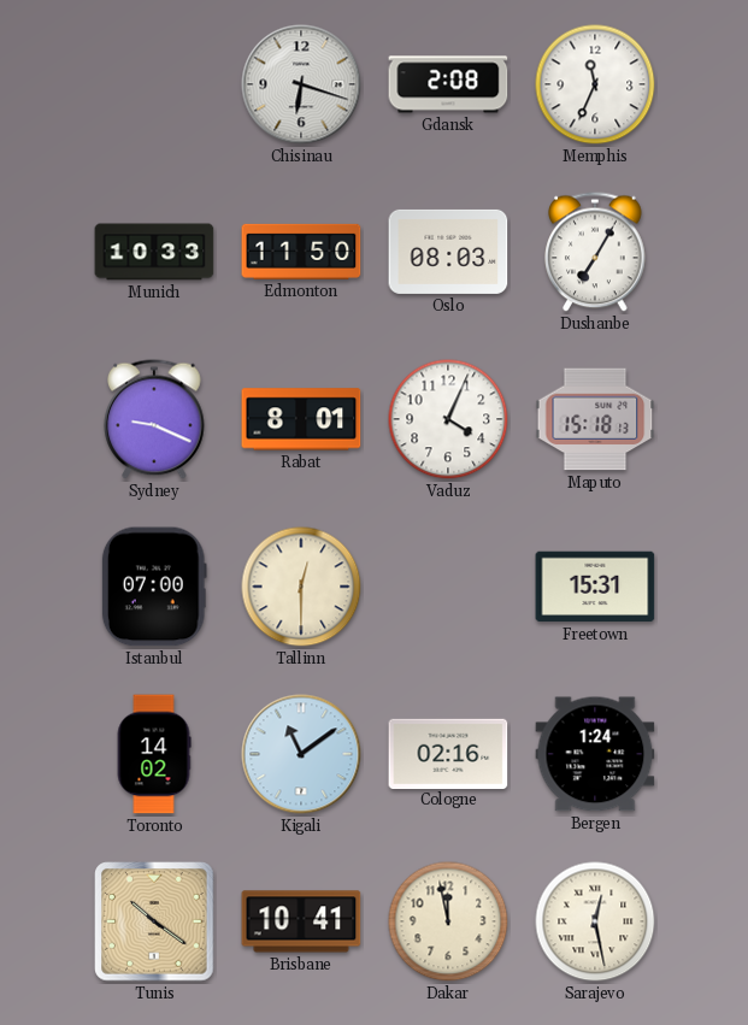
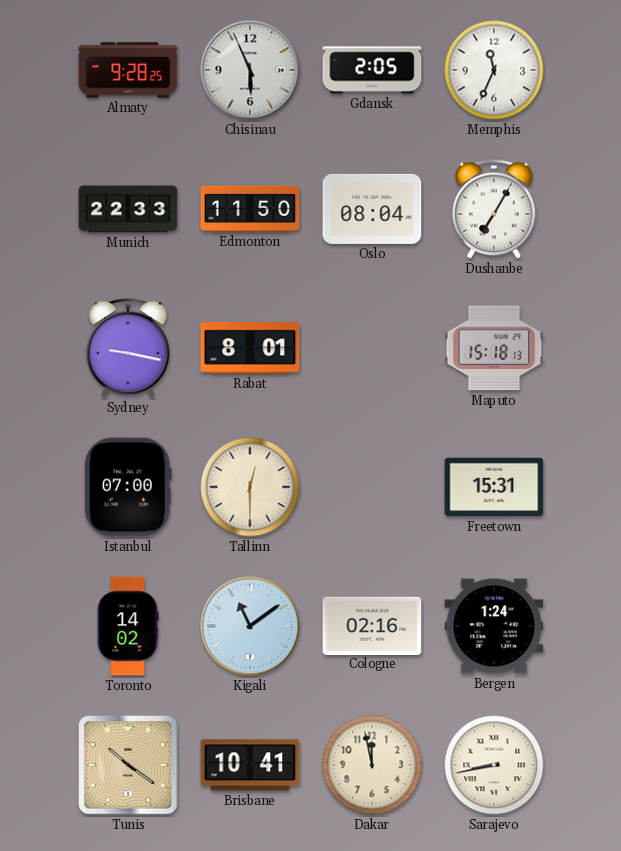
Almaty: none -> 9:28 (128, 70)
Chisinau: 6:18 -> 5:56 (250, 70)
Gdansk: 2:08 -> 2:05 (372, 70)
Munich: 10:33 -> 22:33 (128, 209)
Oslo: 08:03 -> 08:04 (372, 209)
Sydney: 9:19 -> 9:17 (128, 348)
Vaduz: 4:04 -> none (448, 419)
Sarajevo: 12:28 -> 8:43 (494, 765)
